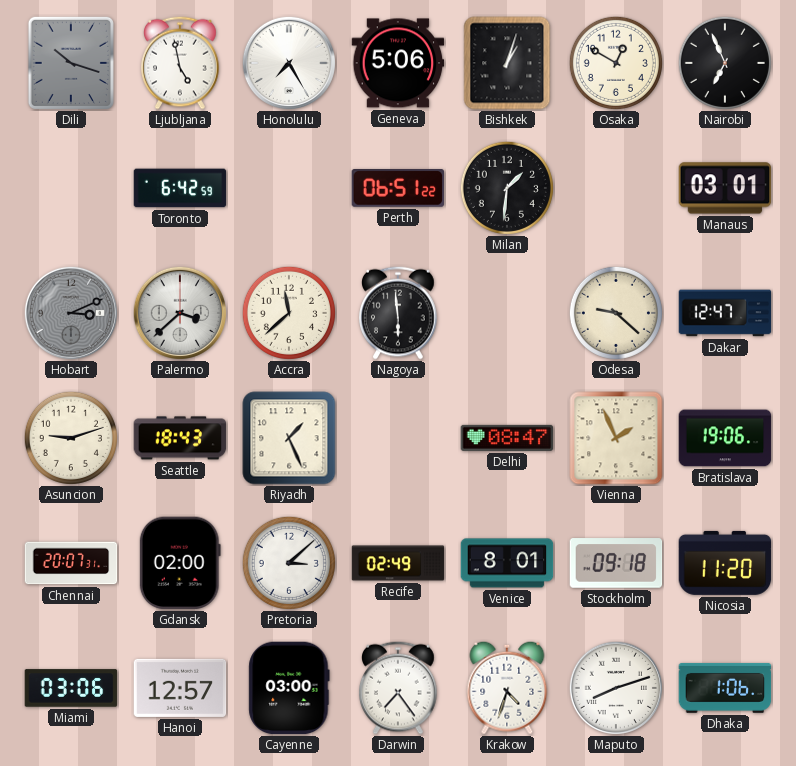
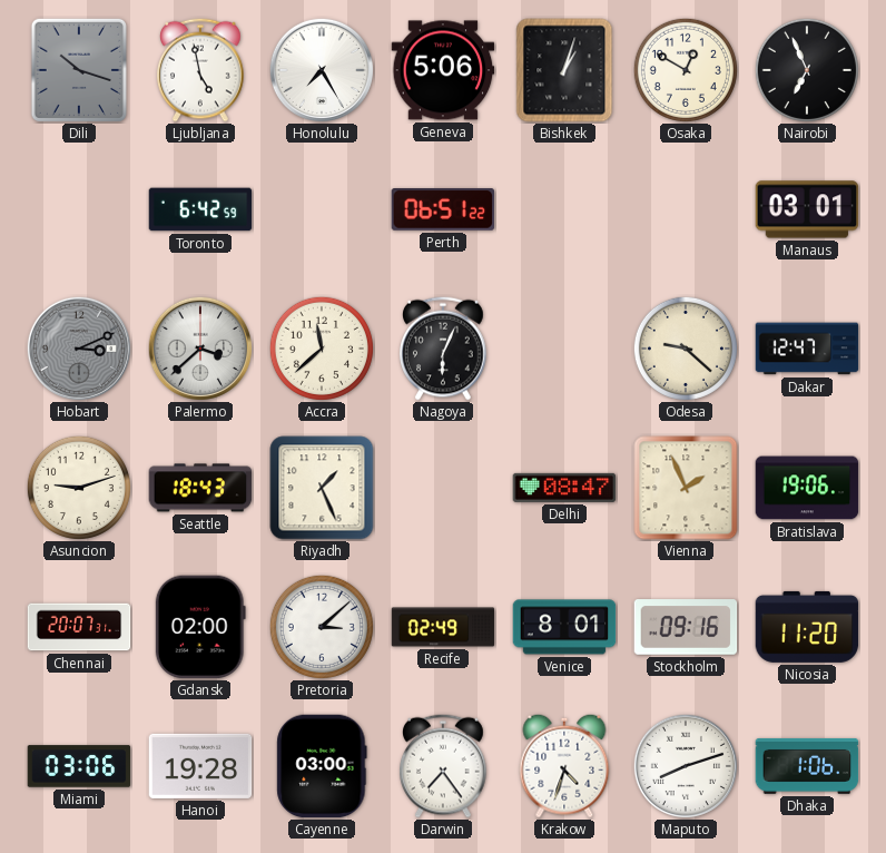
Milan: 1:31 -> none (507, 188)
Nagoya: 5:59 -> 6:04 (444, 349)
Stockholm: 09:18 -> 09:16 (686, 627)
Hanoi: 12:57 -> 19:28 (200, 766)
